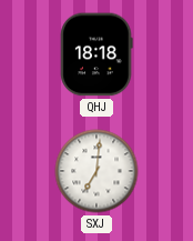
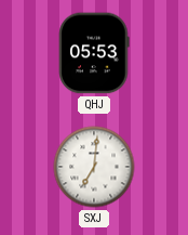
QHJ: 18:18 -> 05:53 (94, 53)
